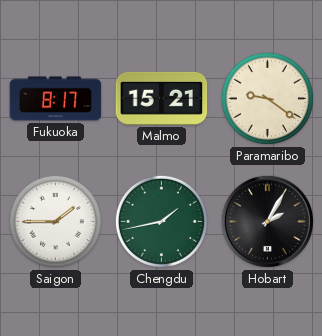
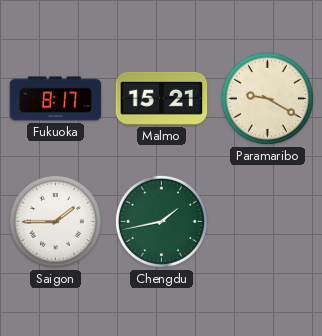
Paramaribo: 9:21 -> 9:20 (267, 98)
Hobart: 2:05 -> none (267, 221)
